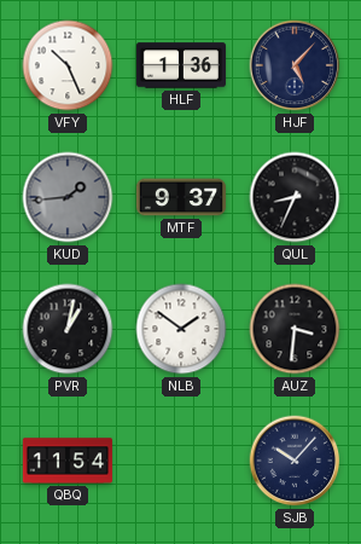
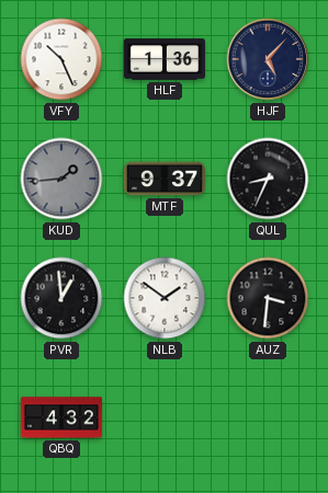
PVR: 1:02 -> 12:59 (61, 298)
QBQ: 11:54 -> 4:32 (61, 417)
SJB: 10:07 -> none (295, 461)
